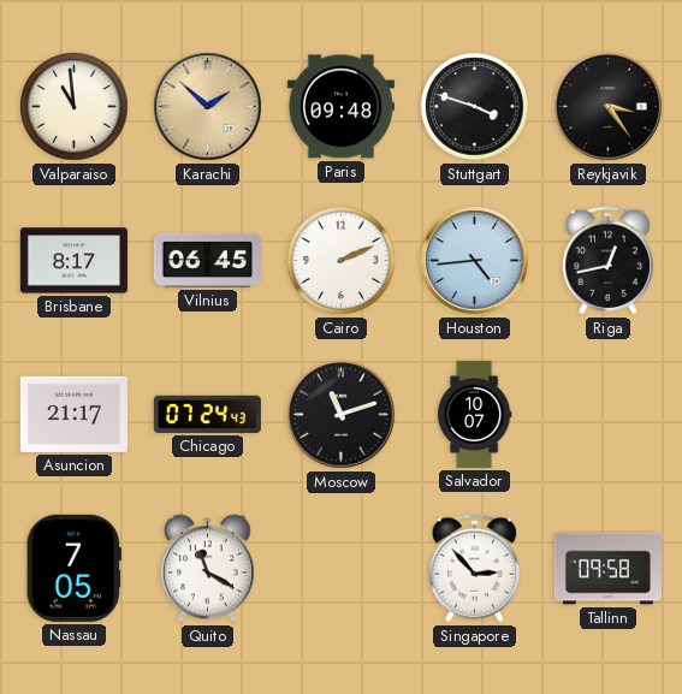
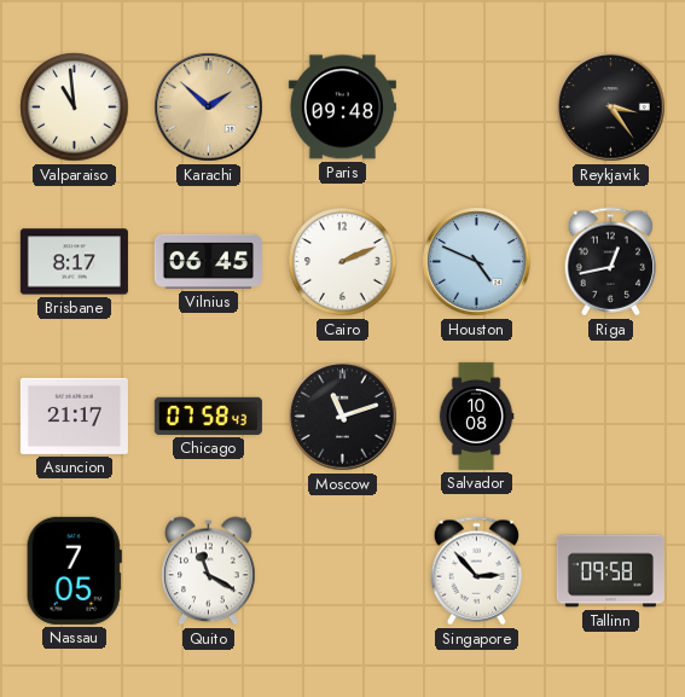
Stuttgart: 3:48 -> none (475, 107)
Houston: 4:44 -> 4:49 (477, 262)
Chicago: 07:24 -> 07:58 (208, 416)
Salvador: 10:07 -> 10:08 (476, 416)
